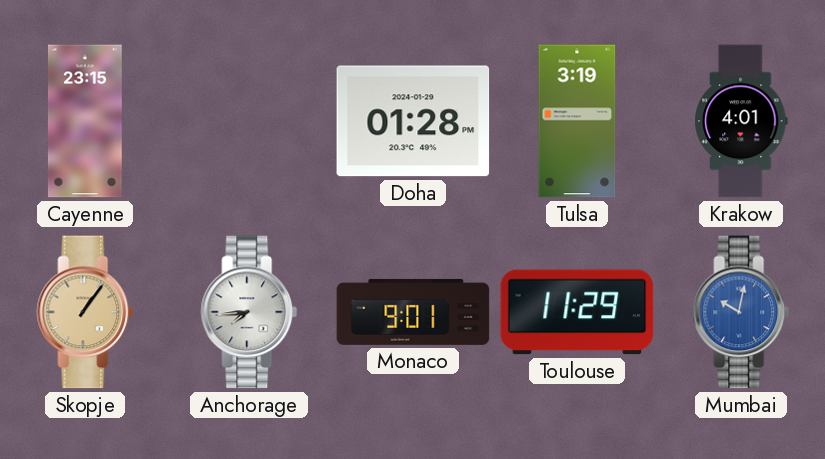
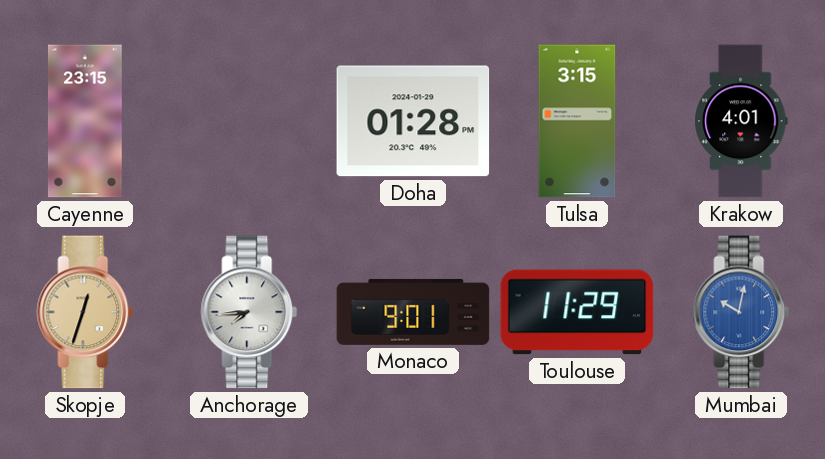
Tulsa: 3:19 -> 3:15 (577, 121)
Skopje: 1:06 -> 12:33 (85, 312)
